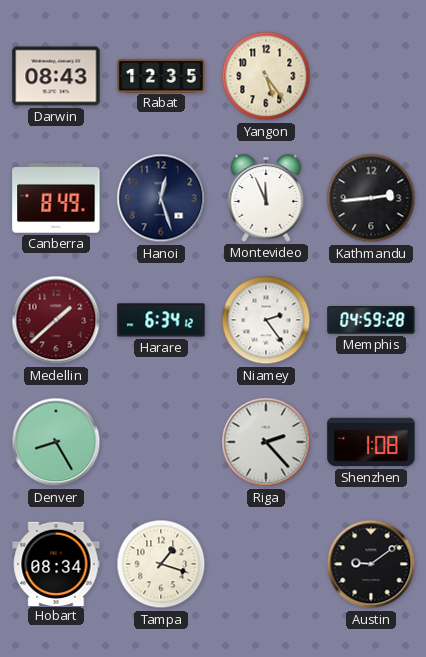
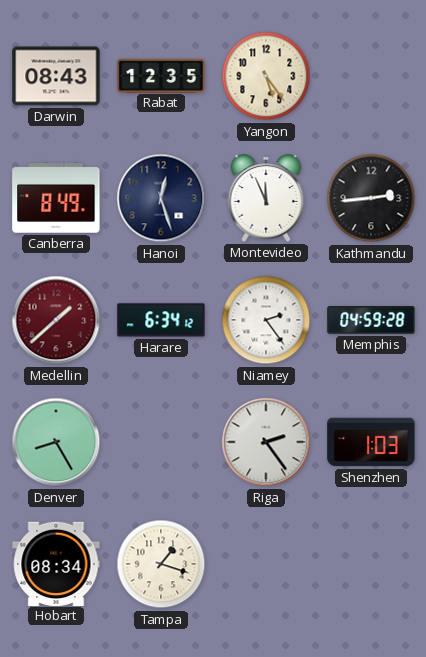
Riga: 2:23 -> 2:24 (266, 442)
Shenzhen: 1:08 -> 1:03 (371, 442)
Austin: 9:09 -> none (371, 564)
